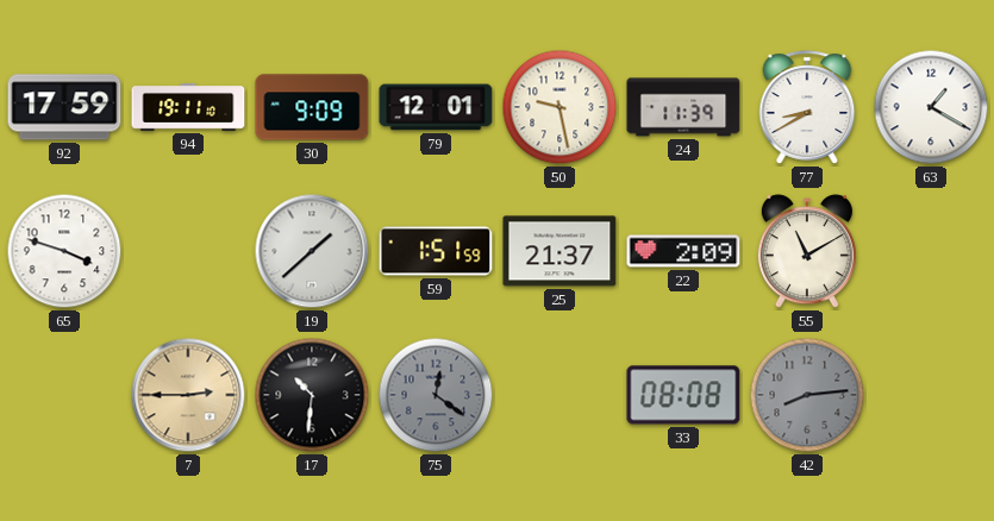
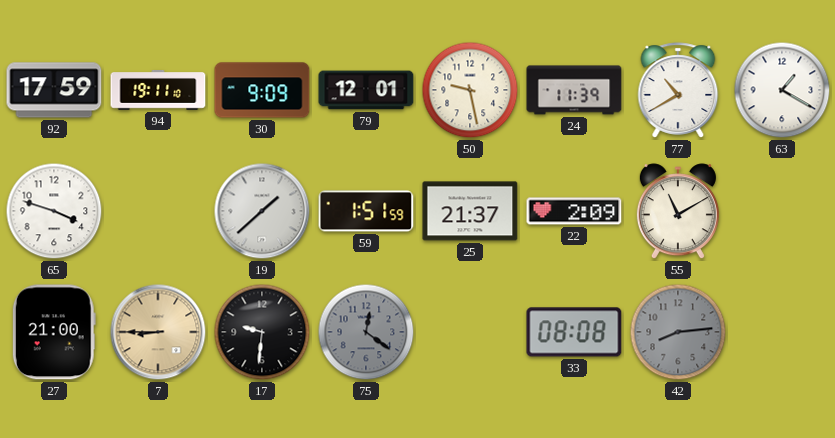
77: 8:40 -> 10:40 (678, 90)
27: none -> 21:00 (54, 332)
7: 2:45 -> 8:45 (158, 332)
17: 10:31 -> 9:31 (262, 332)
